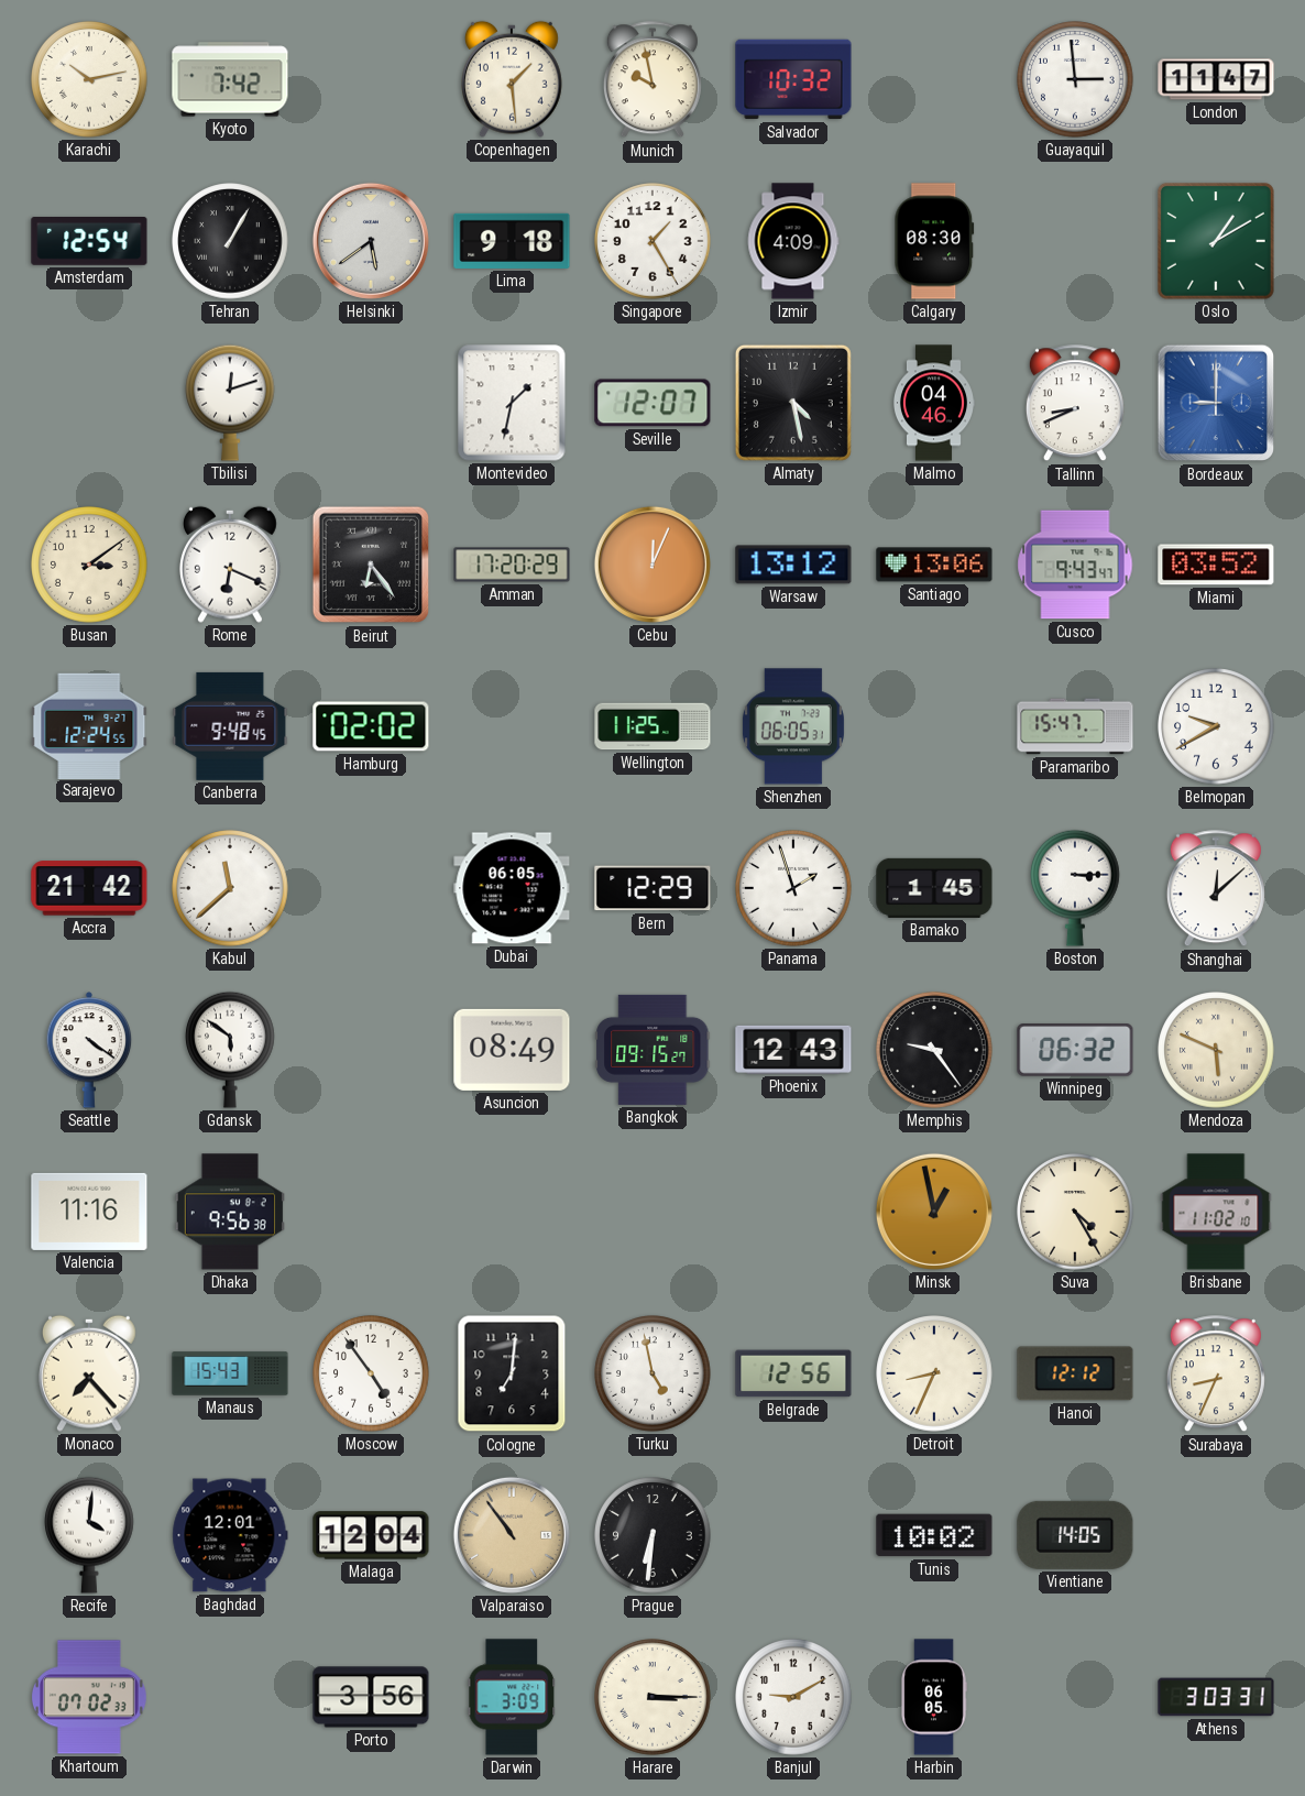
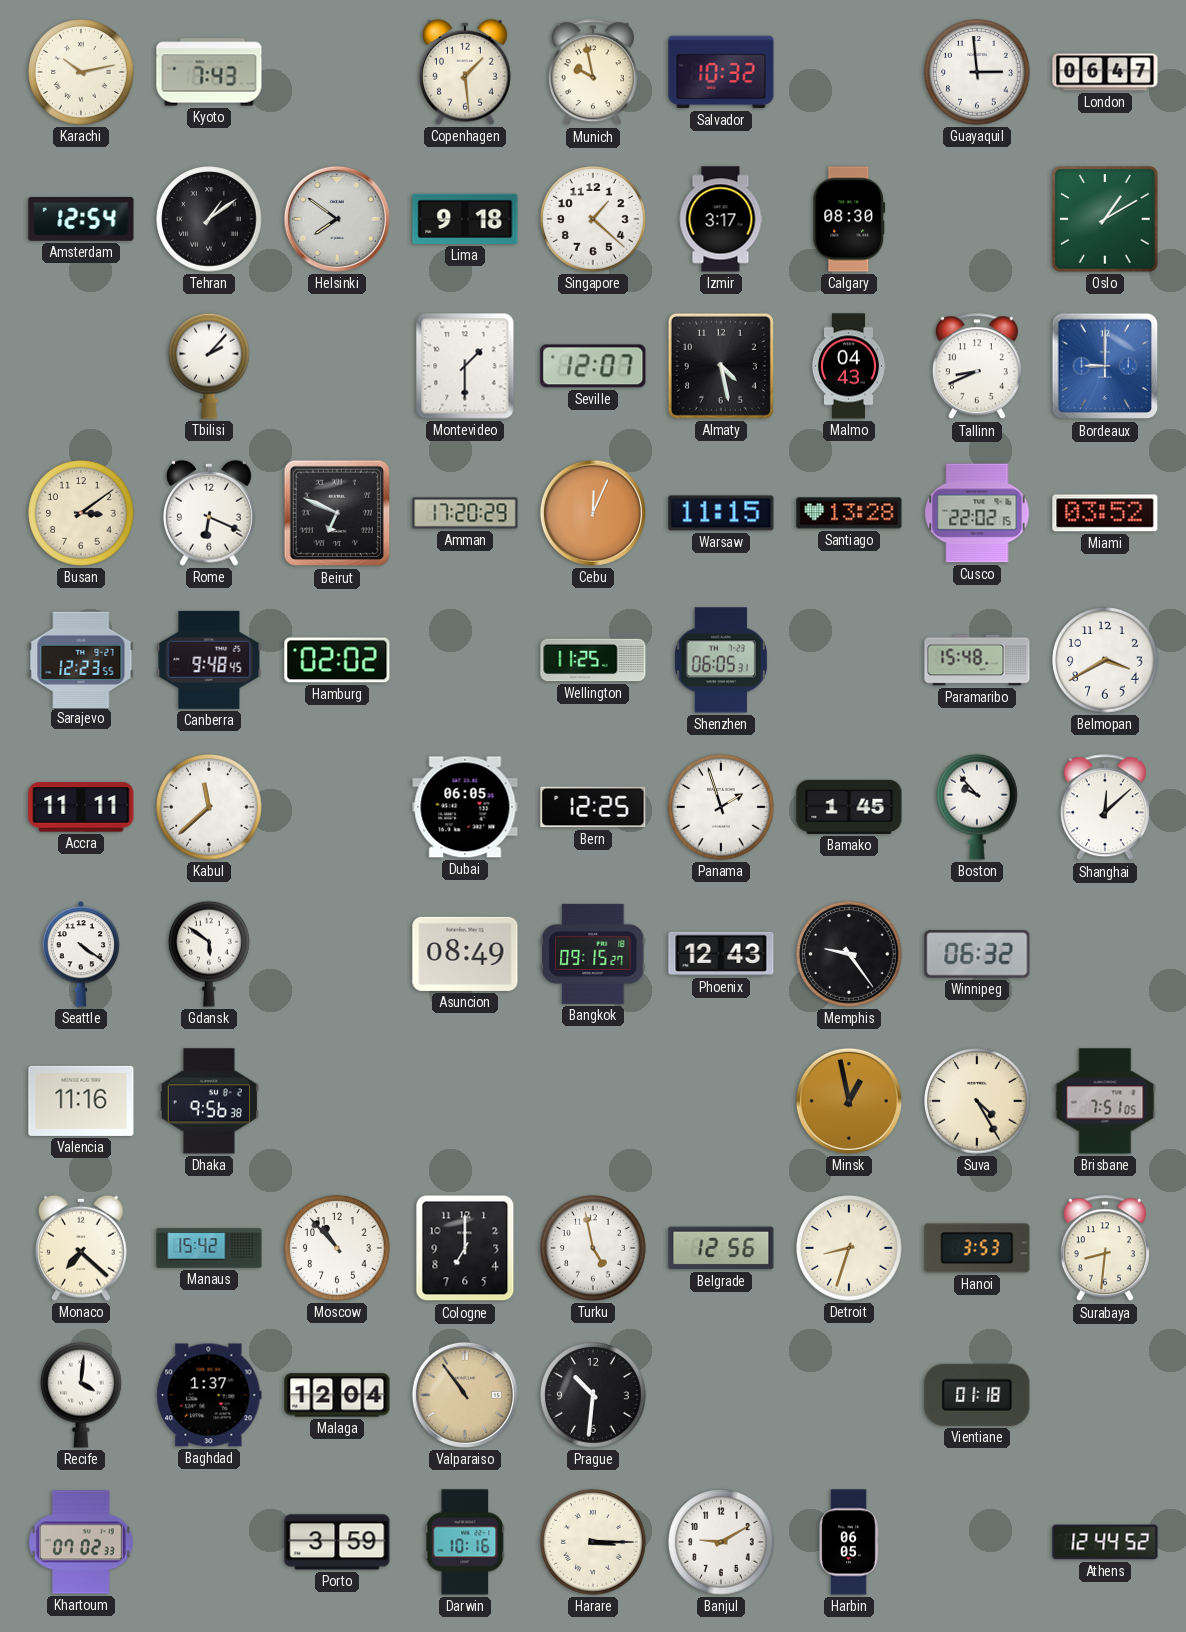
Kyoto: 7:42 -> 7:43 (209, 72)
London: 11:47 -> 06:47 (1105, 72)
Tehran: 1:05 -> 1:09 (209, 219)
Helsinki: 5:39 -> 7:51 (337, 219)
Singapore: 1:25 -> 1:22 (593, 219)
Izmir: 4:09 -> 3:17 (721, 219)
Tbilisi: 12:12 -> 2:07 (210, 366)
Montevideo: 1:32 -> 1:30 (465, 366)
Malmo: 04:46 -> 04:43 (848, 366)
Beirut: 6:24 -> 6:49 (337, 513)
Warsaw: 13:12 -> 11:15 (721, 513)
Santiago: 13:06 -> 13:28 (849, 513)
Cusco: 9:43 -> 22:02 (977, 513)
Sarajevo: 12:24 -> 12:23 (81, 659)
Paramaribo: 15:47 -> 15:48 (977, 660)
Belmopan: 9:40 -> 3:40 (1105, 660)
Accra: 21:42 -> 11:11 (81, 807)
Bern: 12:29 -> 12:25 (593, 807)
Boston: 3:15 -> 9:53 (978, 807)
Mendoza: 5:49 -> none (1216, 1050)
Brisbane: 11:02 -> 7:51 (1105, 1101)
Monaco: 7:23 -> 7:22 (81, 1248)
Manaus: 15:43 -> 15:42 (209, 1248)
Moscow: 4:54 -> 10:53 (337, 1248)
Cologne: 7:01 -> 7:00 (465, 1248)
Detroit: 8:34 -> 8:33 (849, 1248)
Hanoi: 12:12 -> 3:53 (977, 1248)
Surabaya: 8:34 -> 8:31 (1105, 1249)
Baghdad: 12:01 -> 1:37 (209, 1395)
Prague: 6:31 -> 10:31 (593, 1395)
Tunis: 10:02 -> none (934, 1535)
Vientiane: 14:05 -> 01:18 (977, 1395)
Porto: 3:56 -> 3:59 (337, 1542)
Darwin: 3:09 -> 10:16 (465, 1542)
Athens: 3:03 -> 12:44 (1105, 1542)
